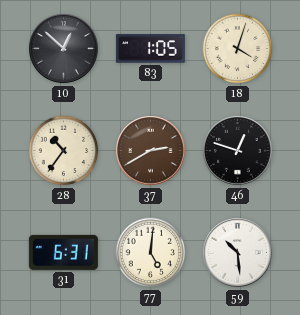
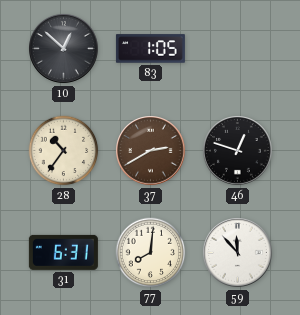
18: 4:03 -> none (238, 49)
77: 5:01 -> 8:01 (151, 253)
59: 10:29 -> 11:53 (238, 253)
